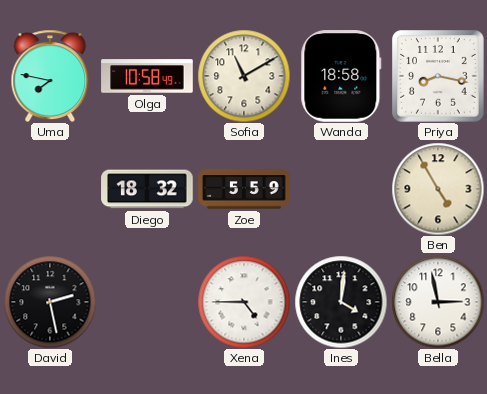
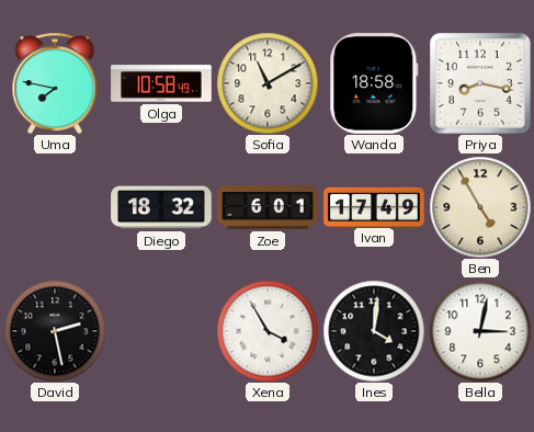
Zoe: 5:59 -> 6:01 (268, 207)
Ivan: none -> 17:49 (374, 206)
Xena: 4:45 -> 3:55 (268, 331)
Bella: 2:58 -> 3:02 (480, 331)
